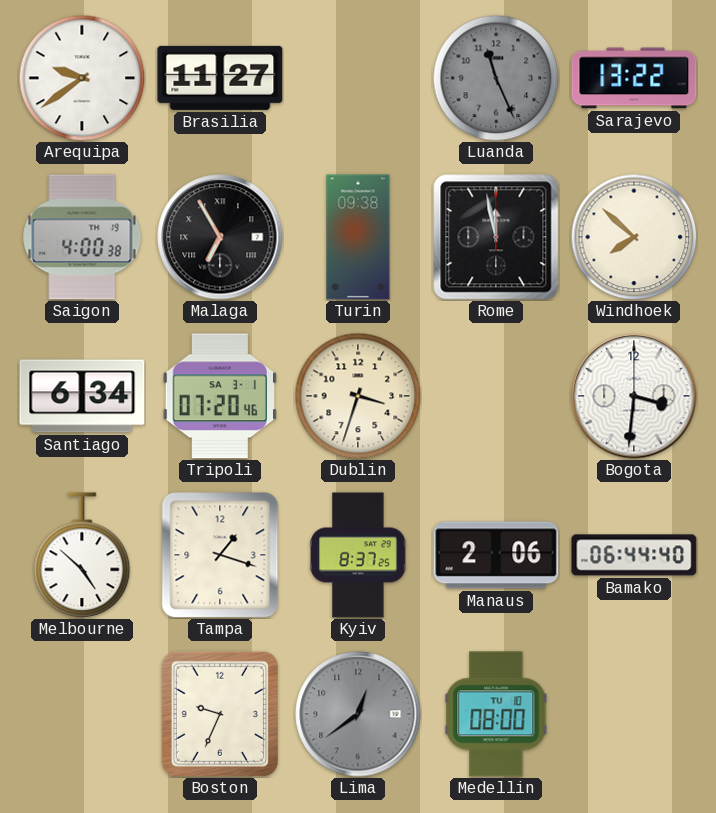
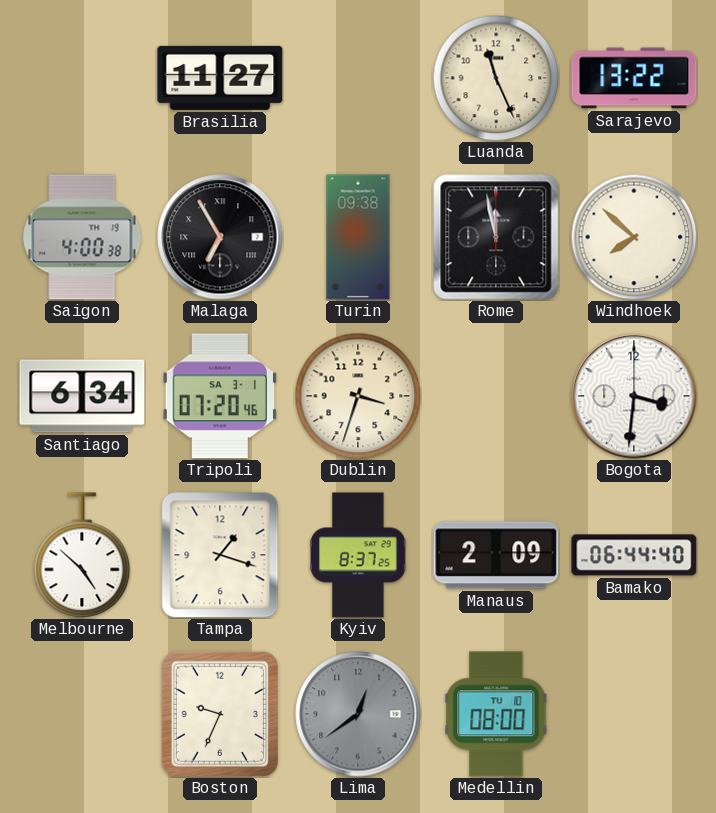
Arequipa: 9:39 -> none (82, 78)
Luanda dial: grey -> cream (496, 78)
Manaus: 2:06 -> 2:09 (496, 555)
